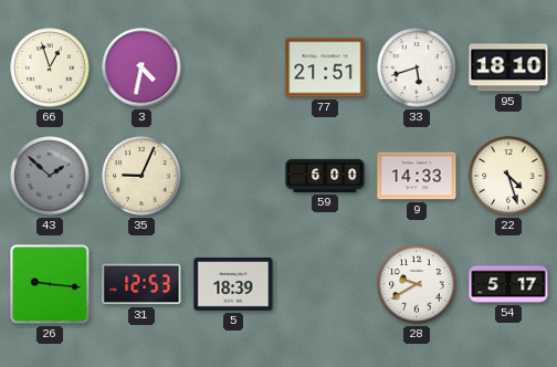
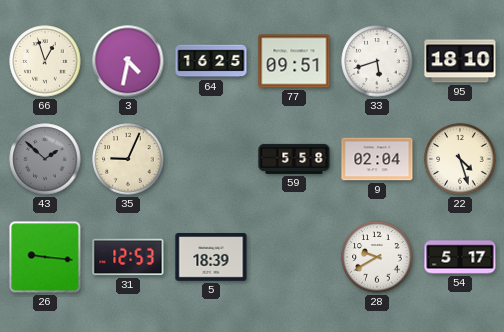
64: none -> 16:25 (211, 61)
77: 21:51 -> 09:51 (294, 61)
59: 6:00 -> 5:58 (294, 159)
9: 14:33 -> 02:04 (377, 159)
